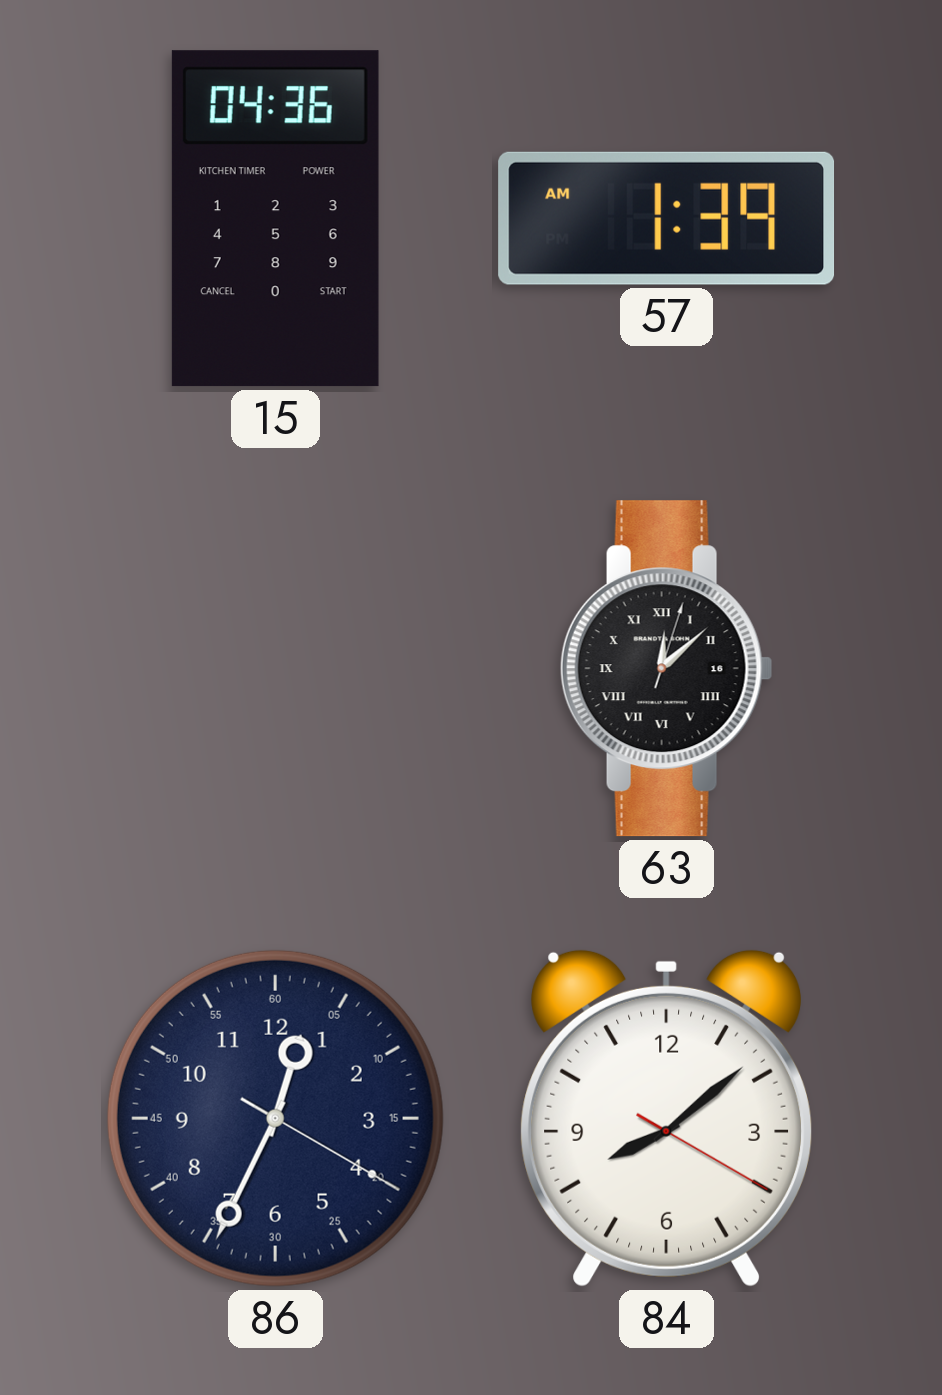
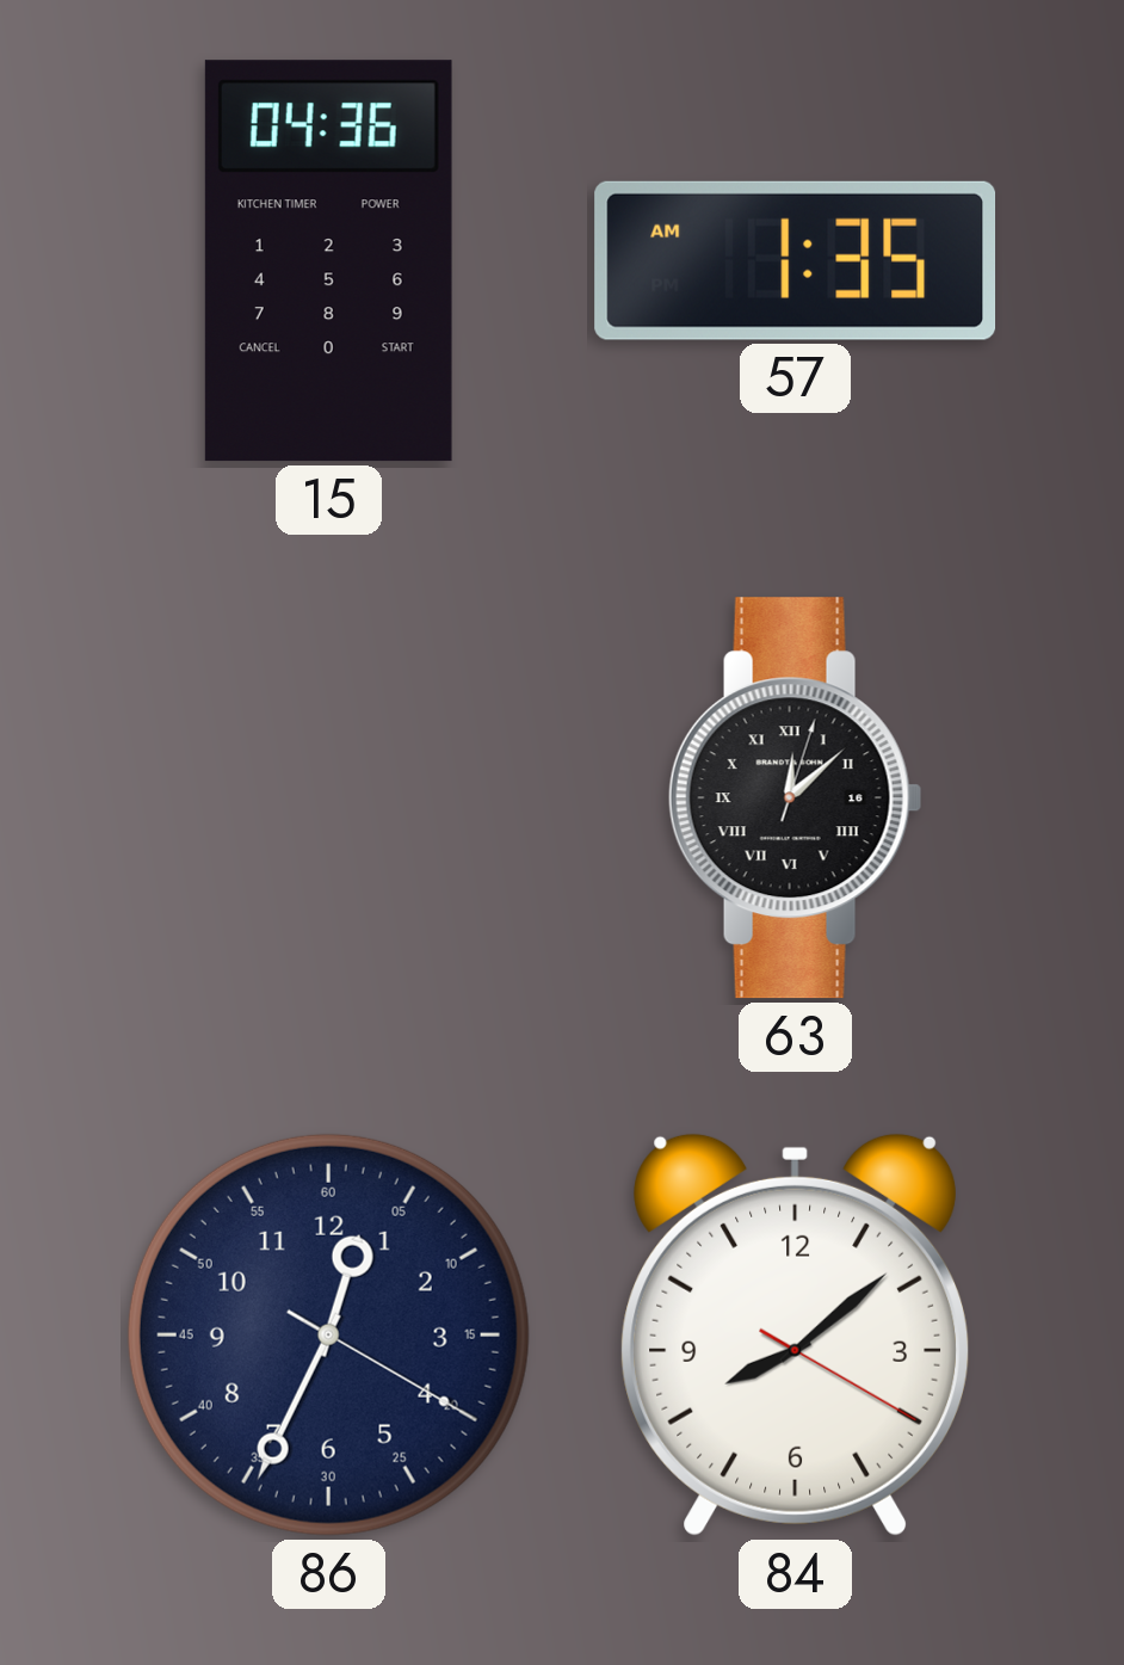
57: 1:39 -> 1:35 (796, 260)
